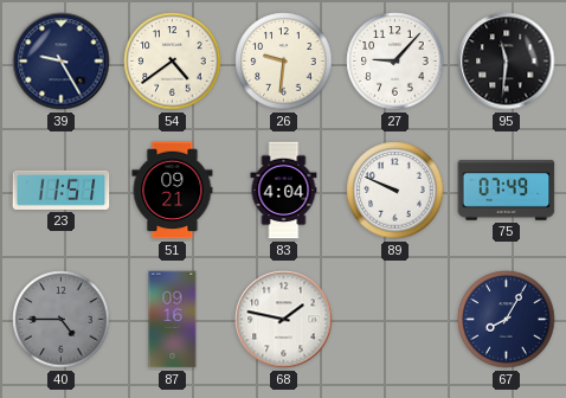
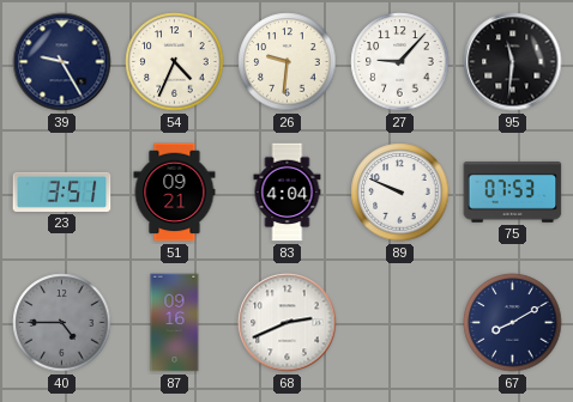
54: 4:39 -> 4:34 (175, 62)
23: 11:51 -> 3:51 (62, 191)
75: 07:49 -> 07:53 (513, 193)
68: 1:47 -> 2:41 (288, 323)
67: 8:05 -> 8:10 (513, 323)
